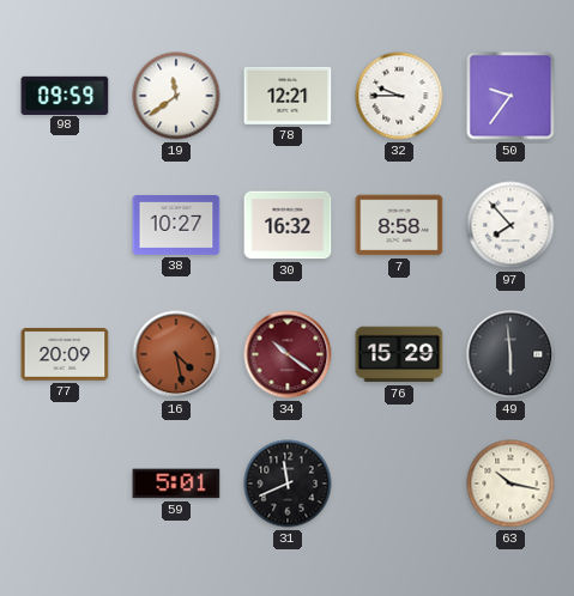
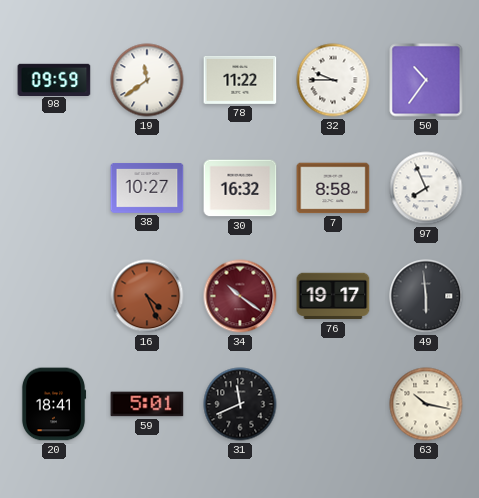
78: 12:21 -> 11:22 (240, 80)
50: 9:36 -> 10:36 (426, 80)
97: 7:53 -> 7:56 (426, 188)
77: 20:09 -> none (65, 354)
16: 4:28 -> 4:26 (147, 296)
76: 15:29 -> 19:17 (333, 296)
20: none -> 18:41 (54, 404)
